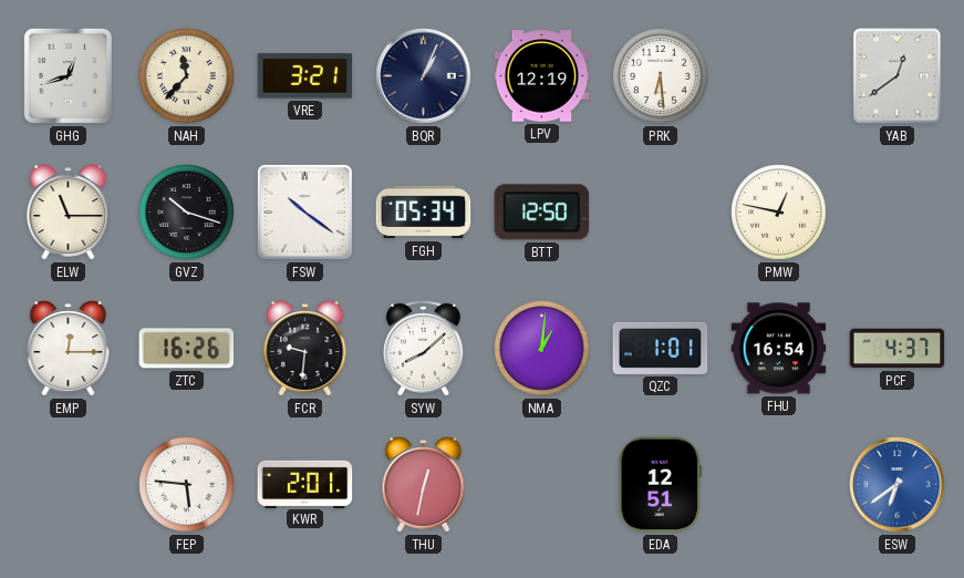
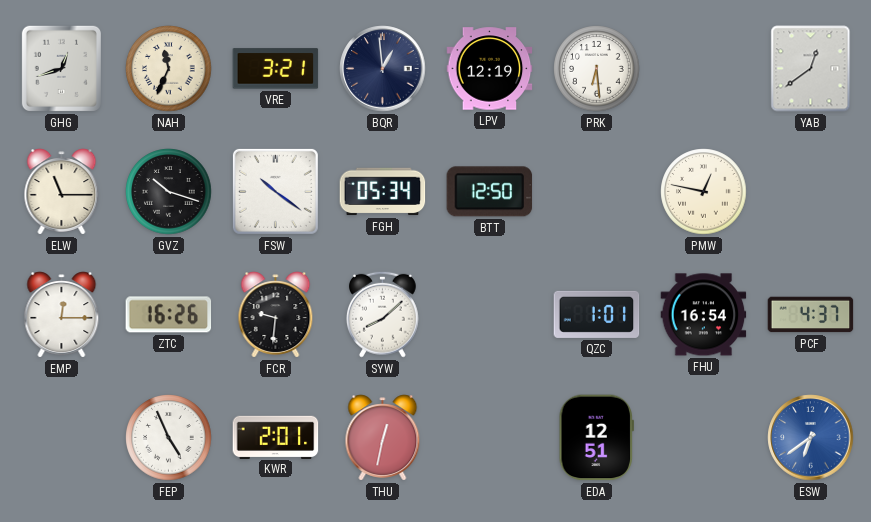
NAH: 11:37 -> 11:34 (169, 69)
BQR: 1:04 -> 12:59 (383, 69)
NMA: 1:01 -> none (542, 349)
FEP: 5:46 -> 4:56 (169, 438)
